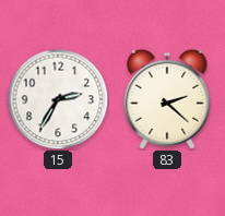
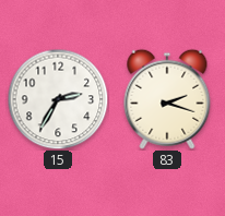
83: 2:22 -> 2:18 (167, 99)
